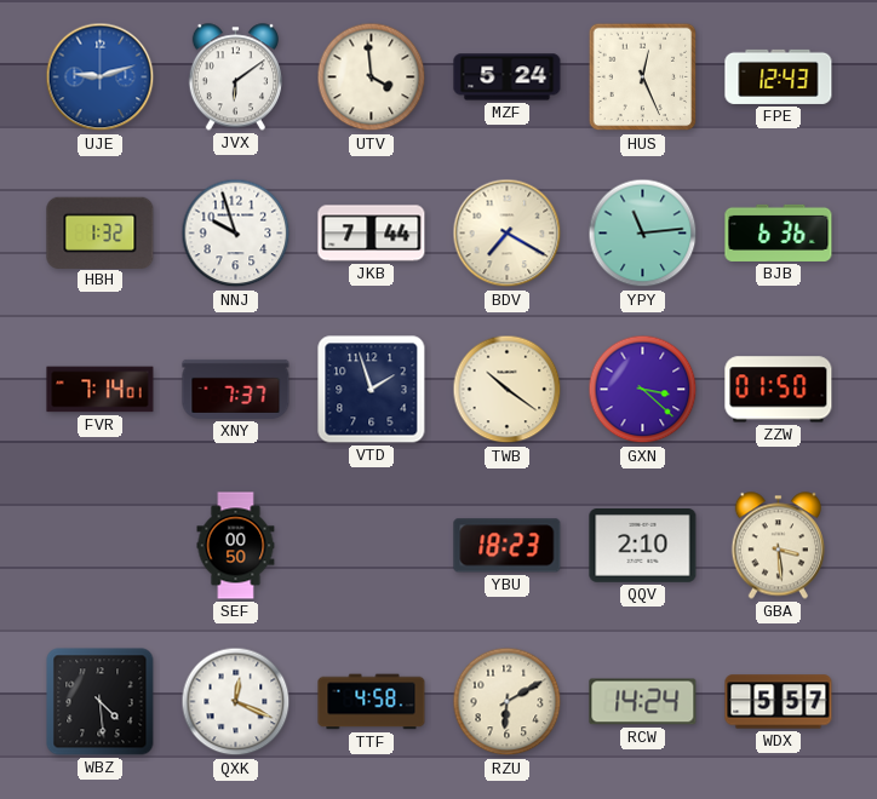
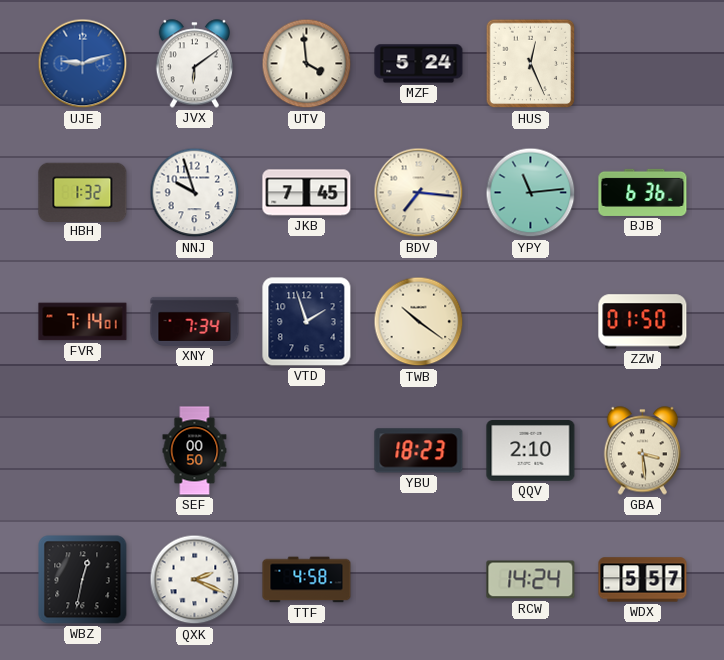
FPE: 12:43 -> none (779, 76)
JKB: 7:44 -> 7:45 (307, 193)
BDV: 7:20 -> 7:16 (419, 193)
XNY: 7:37 -> 7:34 (195, 321)
GXN: 3:22 -> none (643, 390)
WBZ: 4:29 -> 12:32 (83, 580)
QXK: 12:19 -> 2:19 (195, 580)
RZU: 6:10 -> none (508, 702)
